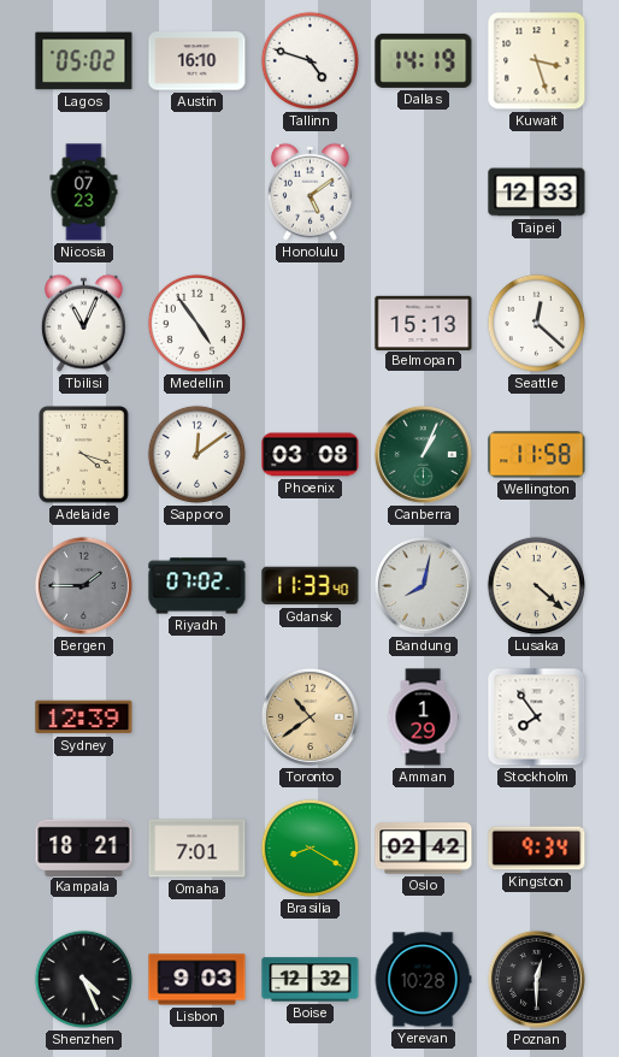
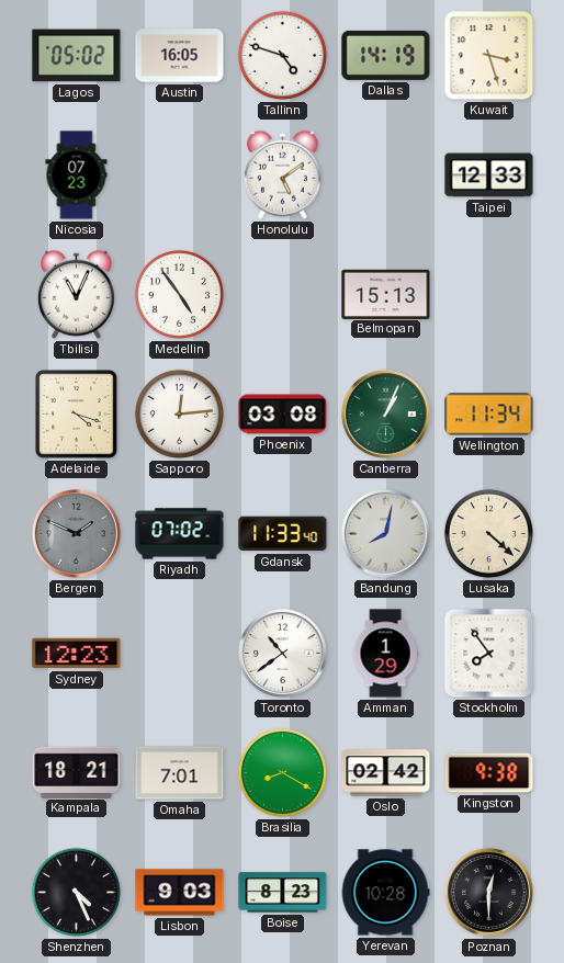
Austin: 16:10 -> 16:05 (180, 56)
Seattle: 12:22 -> none (536, 323)
Sapporo: 12:09 -> 12:14 (179, 413)
Wellington: 11:58 -> 11:34 (489, 415)
Bergen: 1:45 -> 1:49 (76, 533)
Sydney: 12:39 -> 12:23 (77, 654)
Toronto dial: champagne -> white (282, 653)
Kingston: 9:34 -> 9:38 (489, 773)
Boise: 12:32 -> 8:23 (283, 893)
